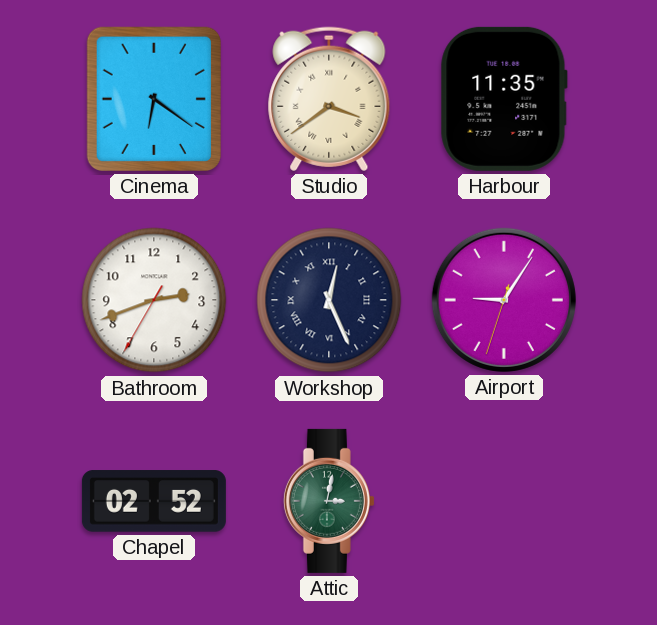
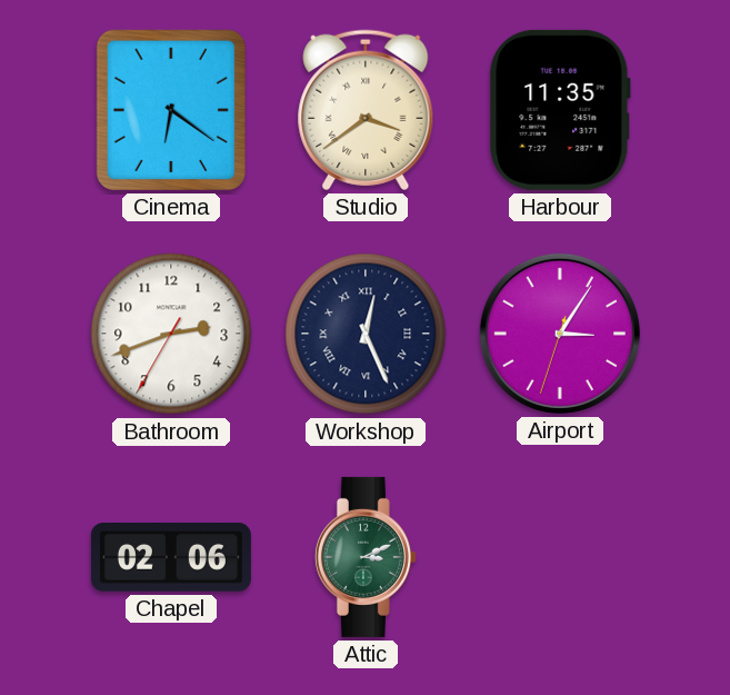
Airport: 9:05 -> 3:05 (560, 334)
Chapel: 02:52 -> 02:06 (171, 557)
Attic: 3:02 -> 3:11 (366, 557)
